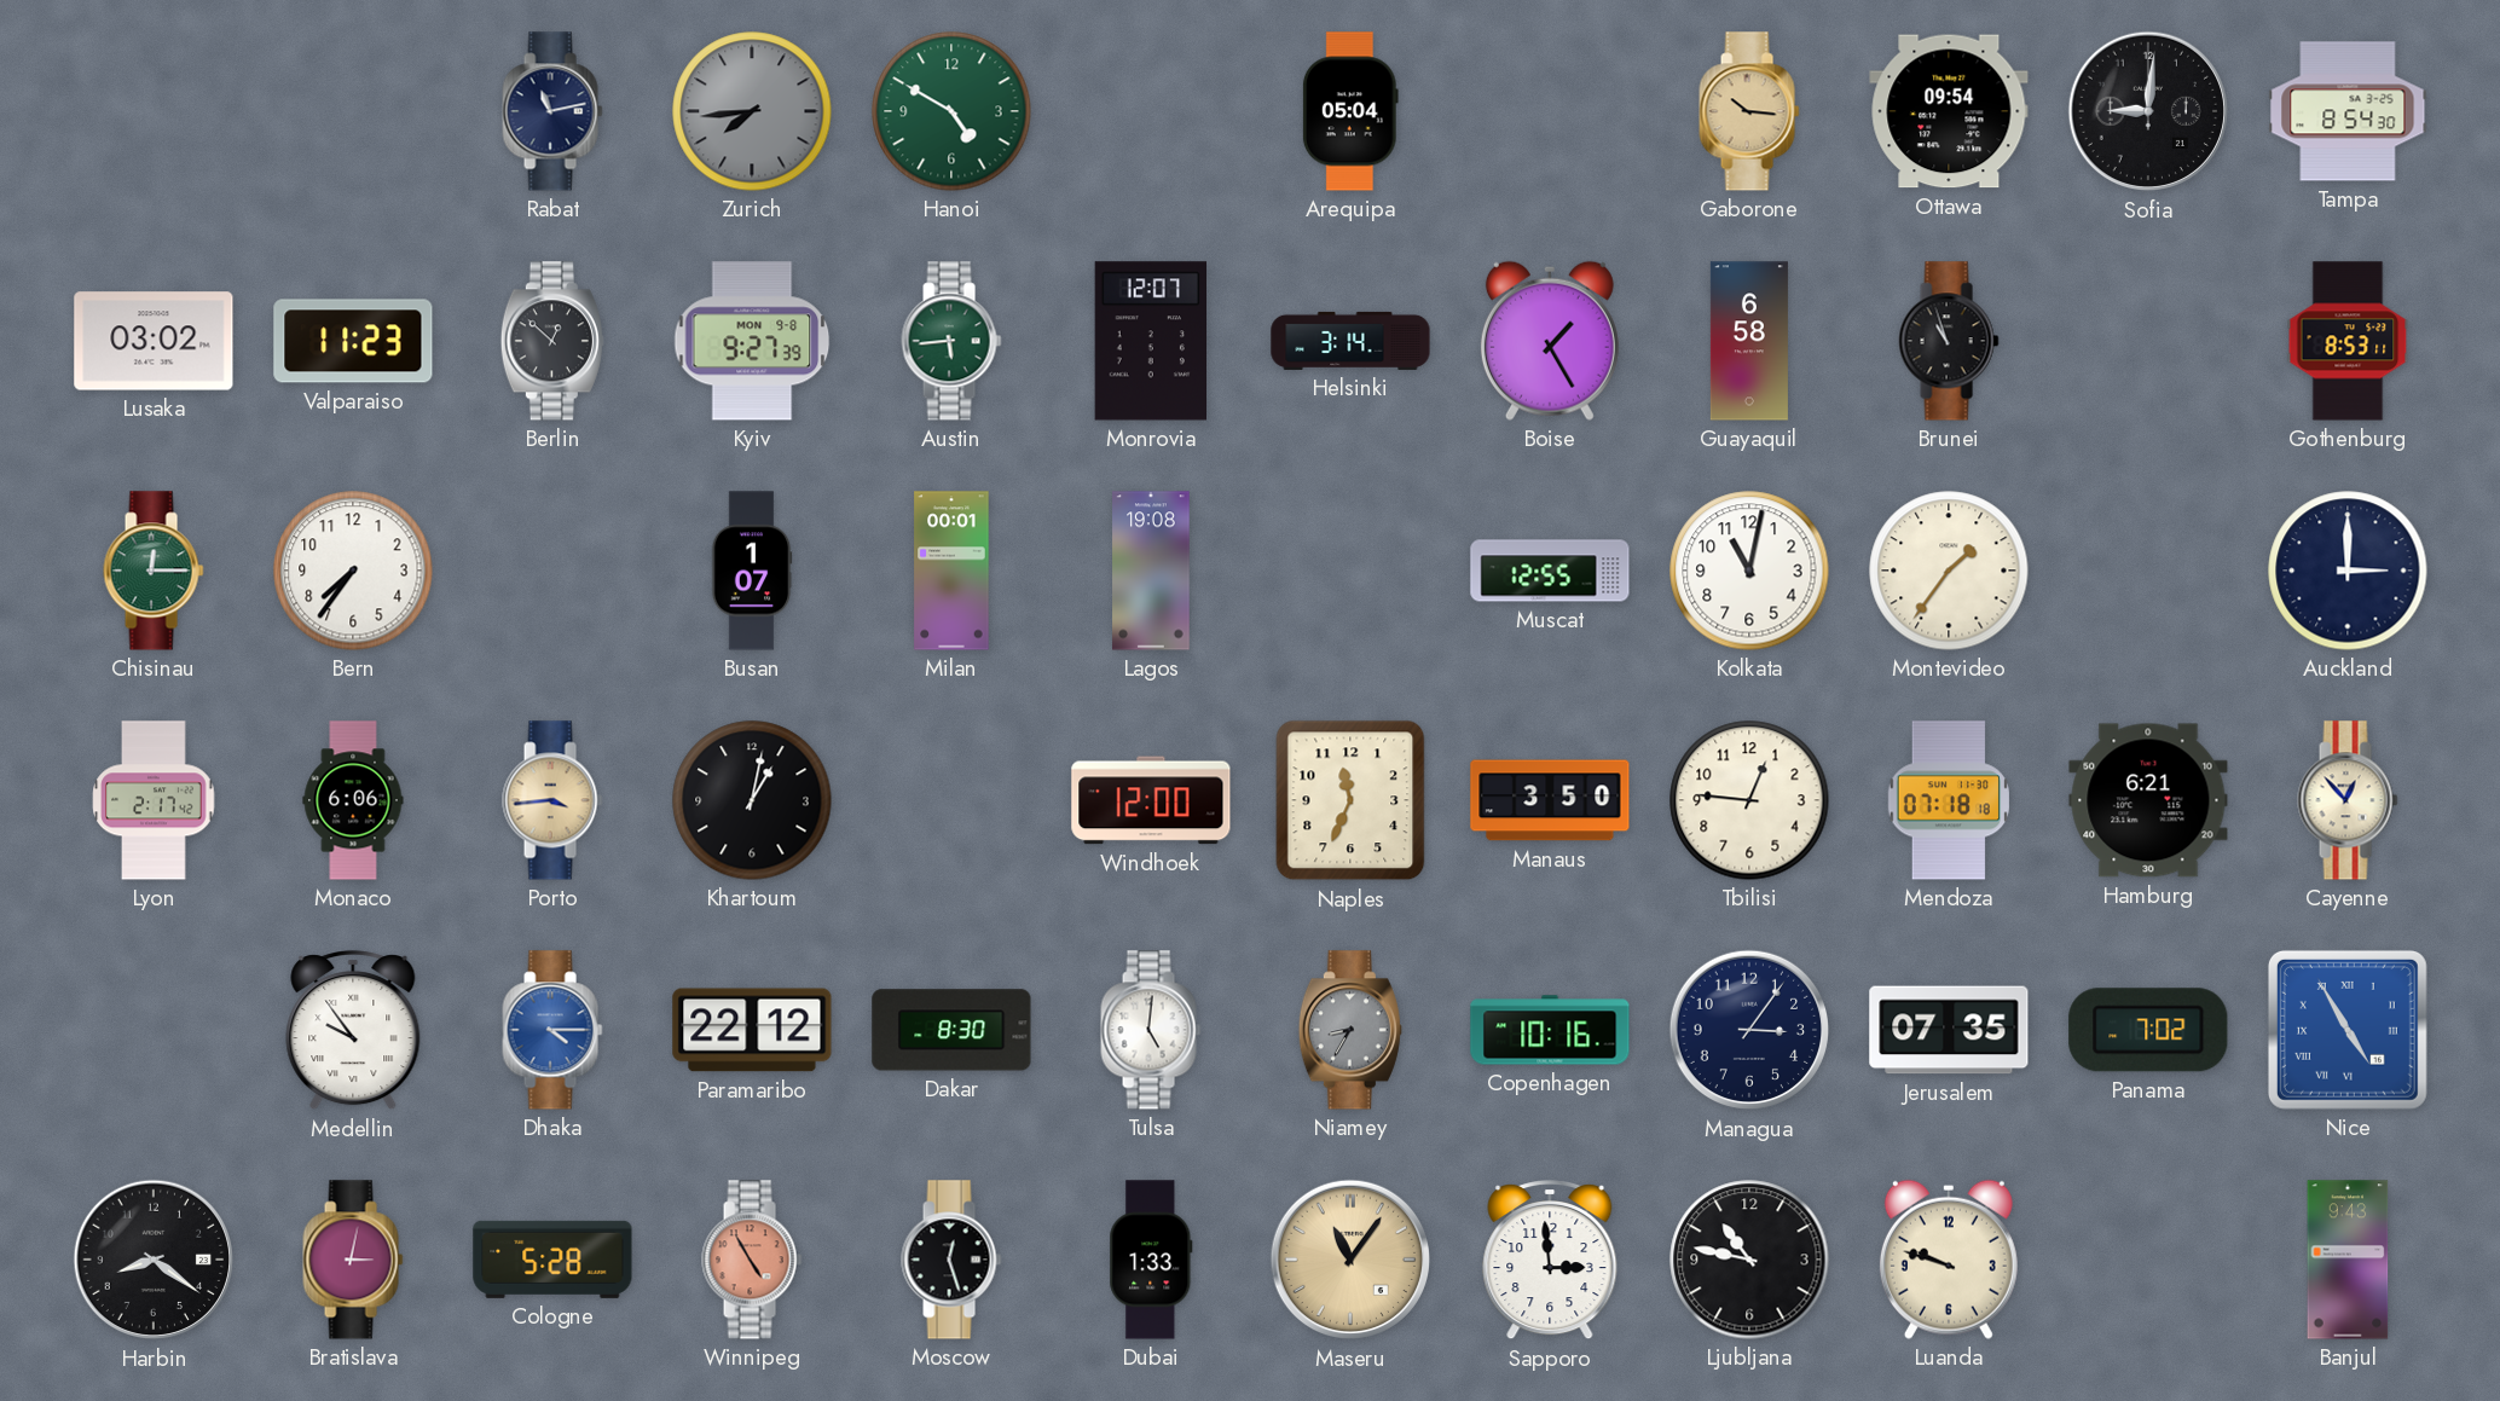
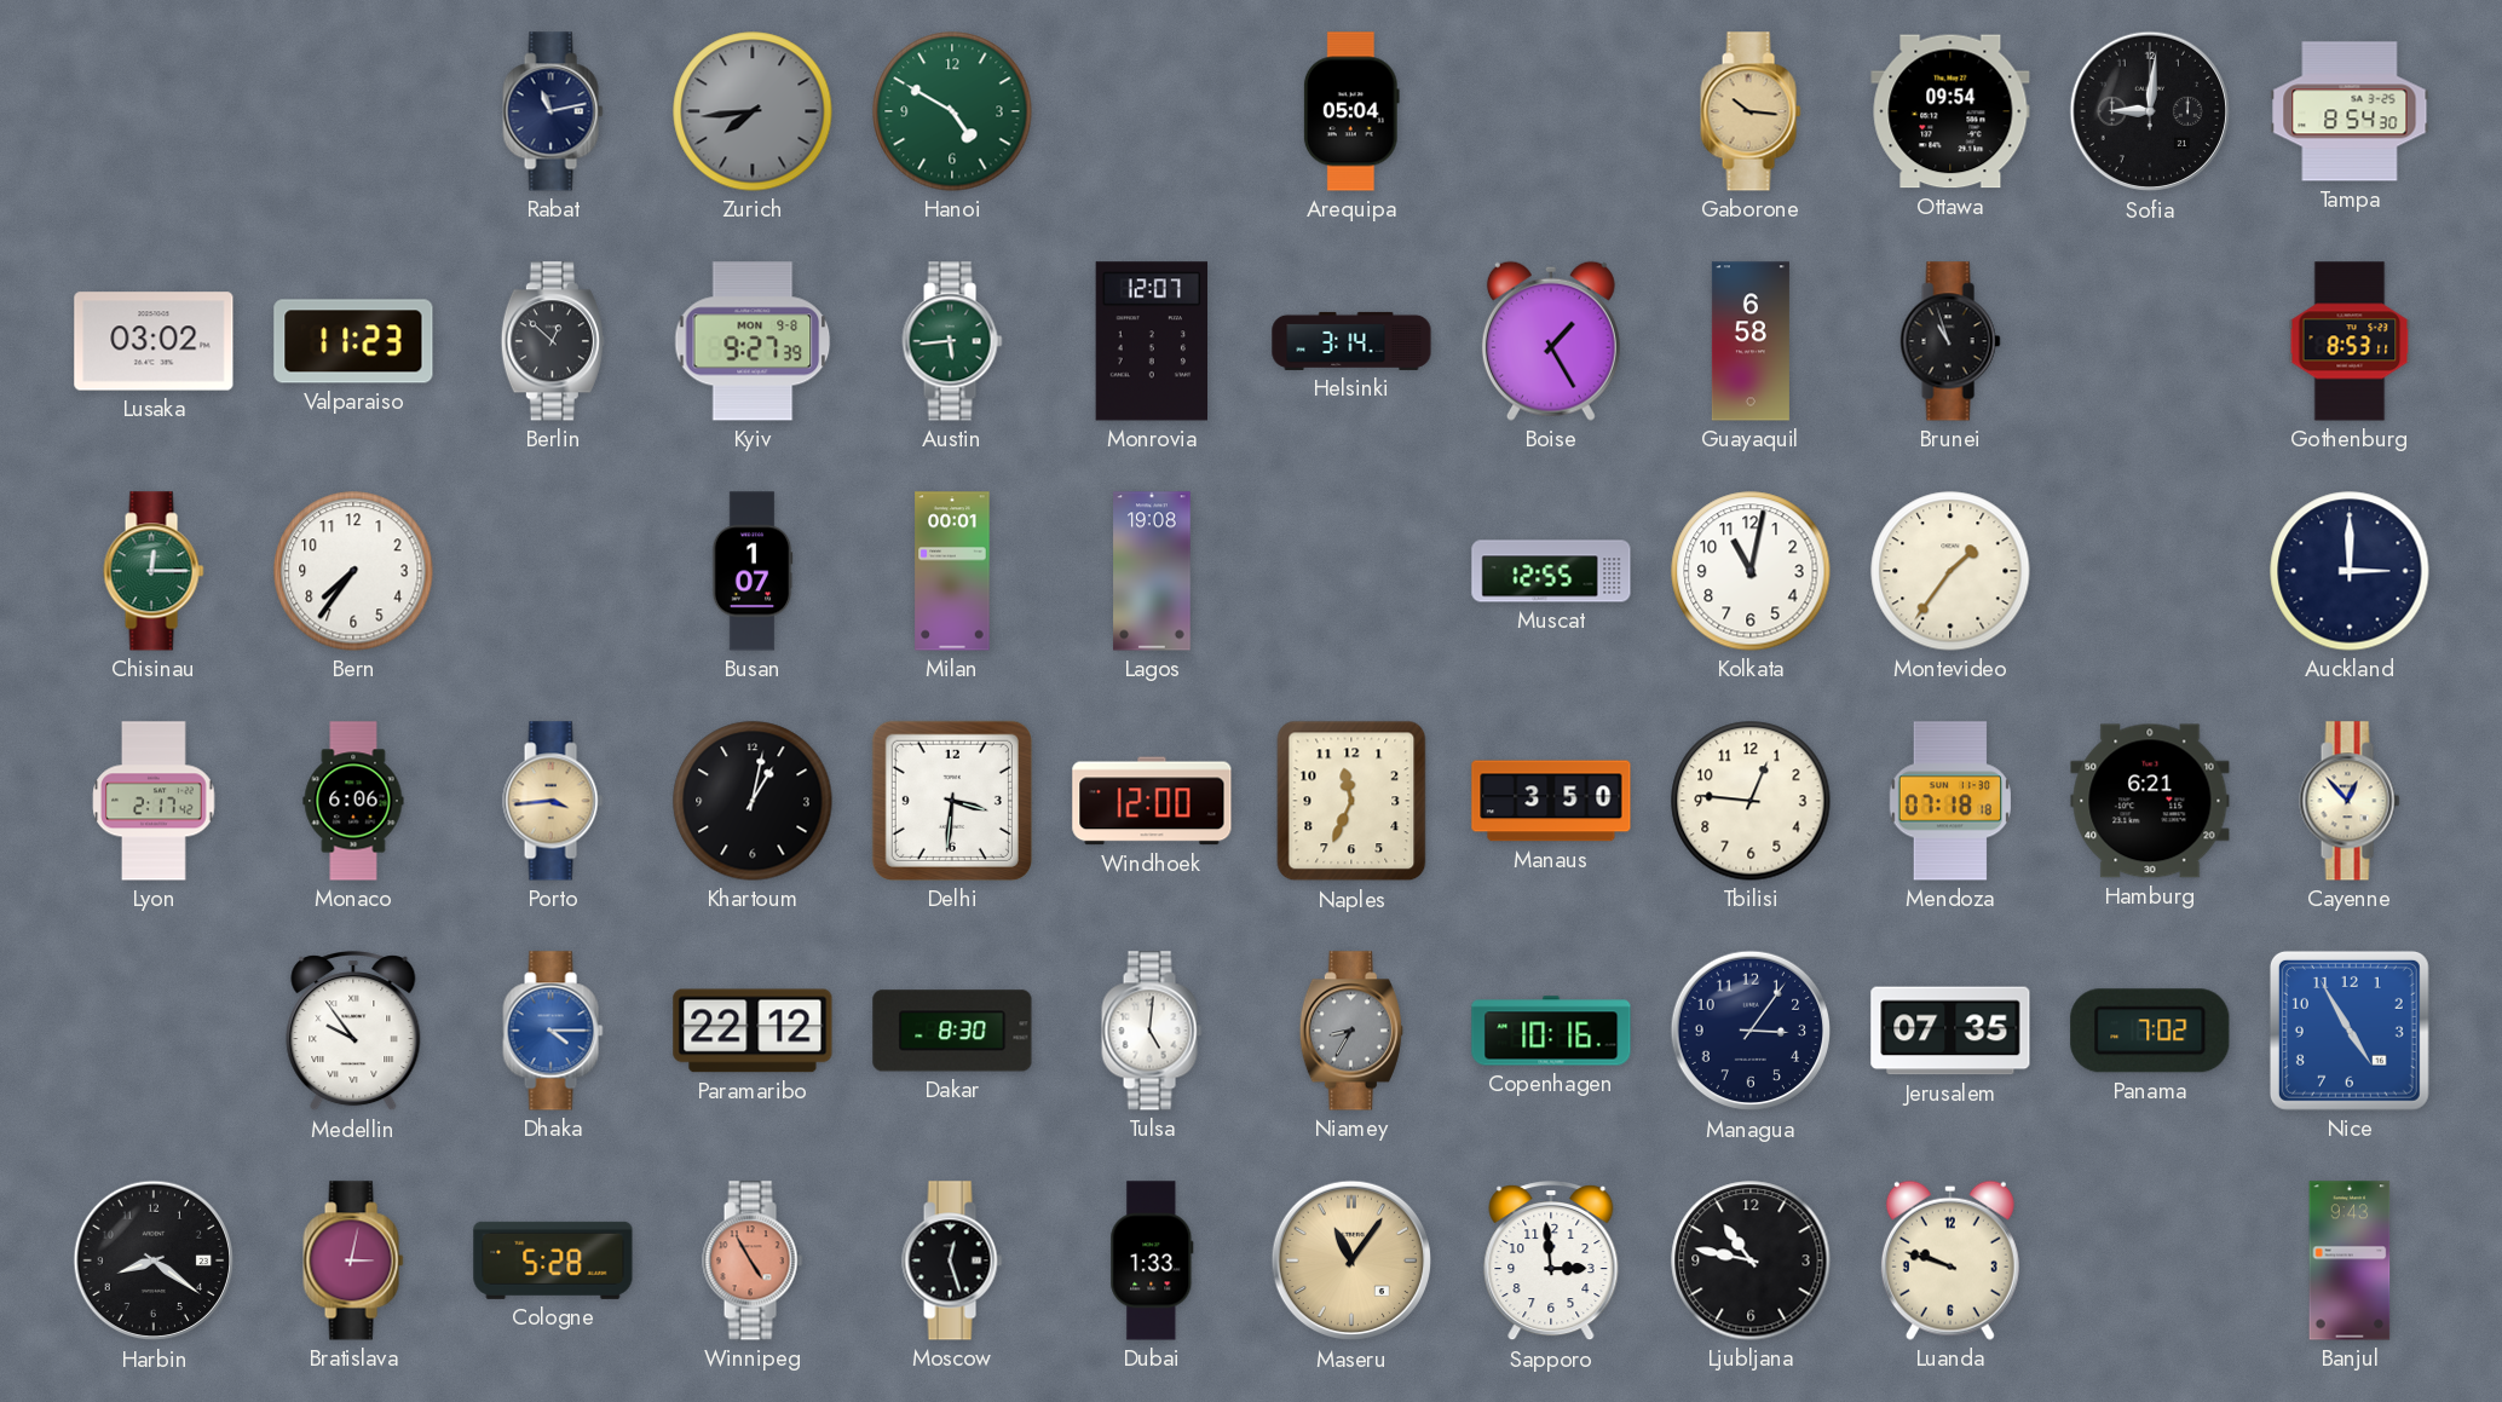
Delhi: none -> 3:31 (952, 801)
Nice numerals: Roman -> Arabic (2350, 1031)
